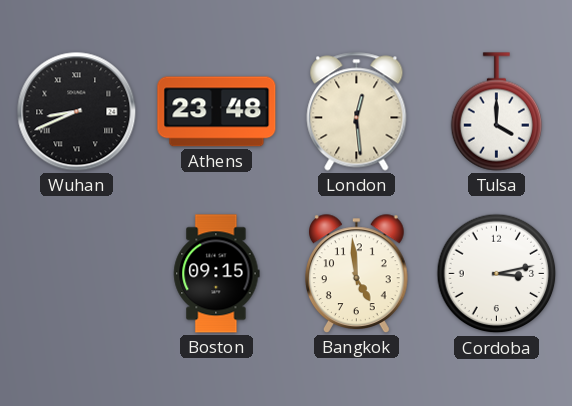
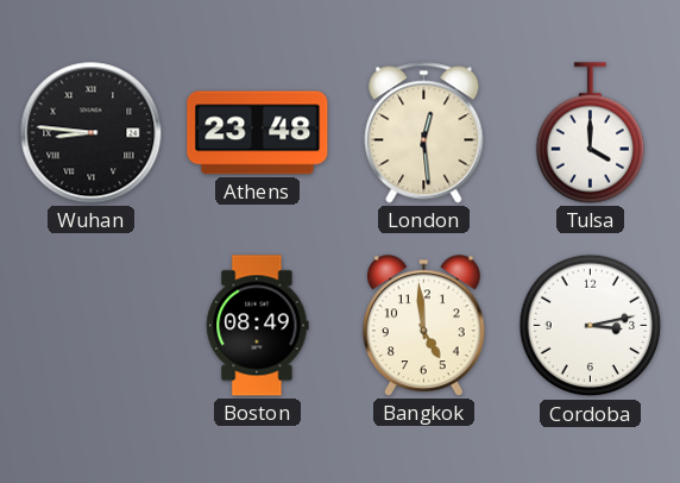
Wuhan: 8:41 -> 8:46 (92, 133)
Boston: 09:15 -> 08:49 (258, 326)
